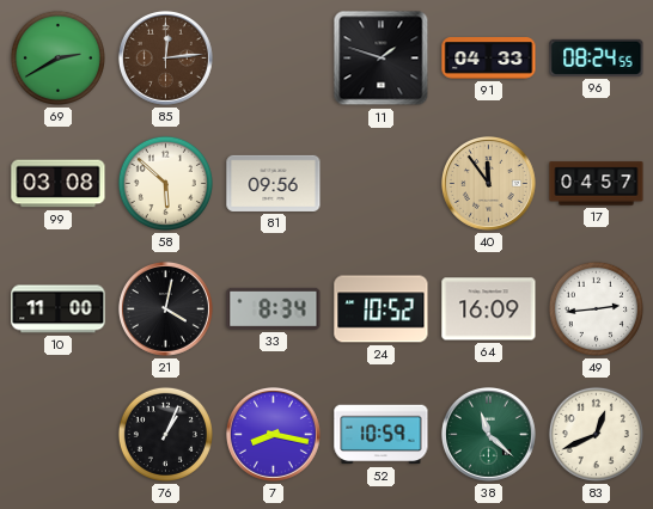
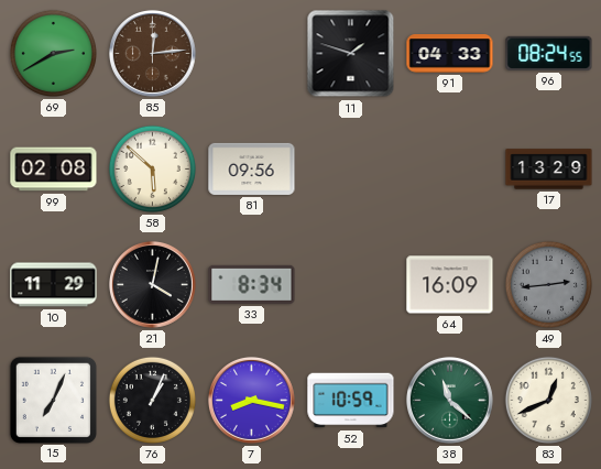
99: 03:08 -> 02:08 (54, 170)
40: 11:54 -> none (488, 183)
17: 04:57 -> 13:29 (549, 170)
10: 11:00 -> 11:29 (54, 285)
24: 10:52 -> none (382, 309)
49 dial: white -> grey (548, 284)
15: none -> 7:04 (53, 400)
